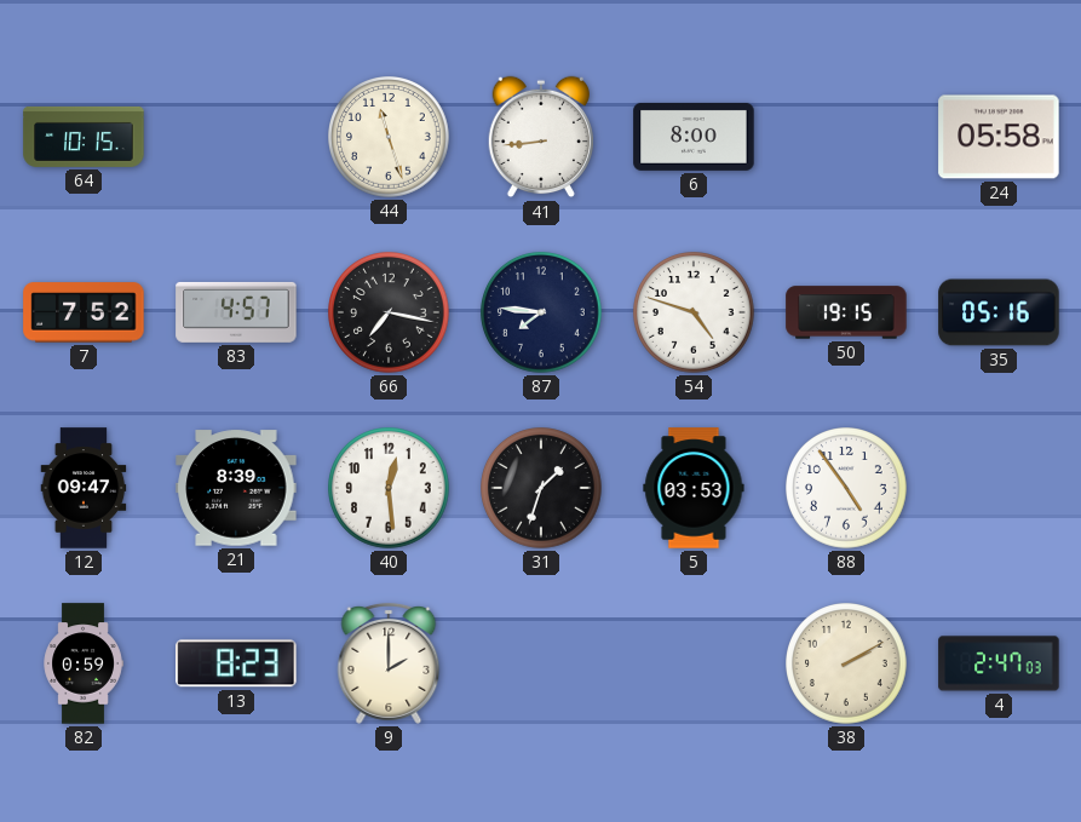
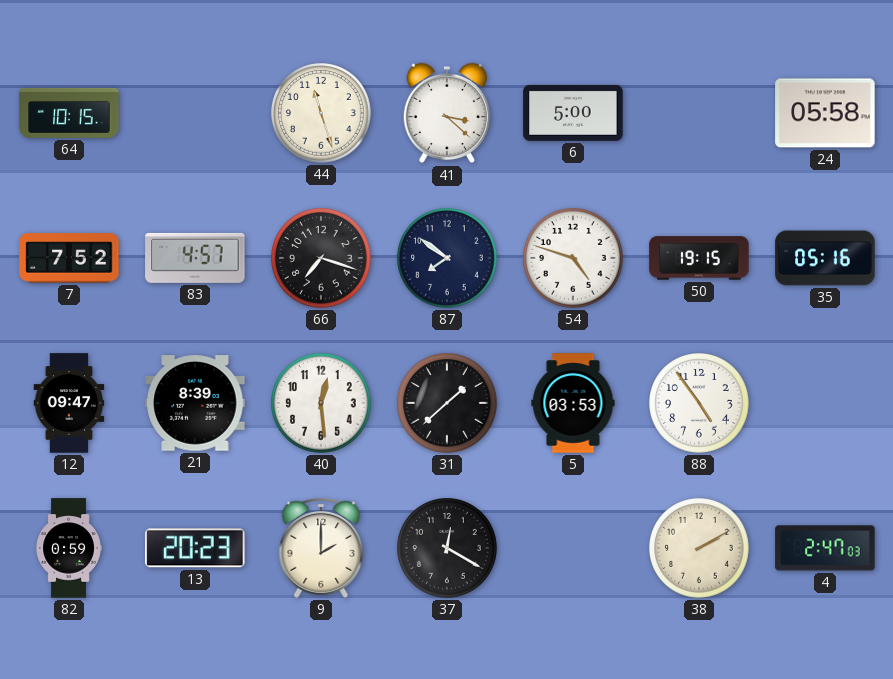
41: 8:44 -> 3:22 (446, 113)
6: 8:00 -> 5:00 (573, 113)
66: 7:17 -> 7:18 (322, 259)
87: 7:46 -> 7:51 (448, 259)
31: 1:33 -> 1:38 (448, 404)
13: 8:23 -> 20:23 (195, 548)
37: none -> 12:20 (448, 549)
